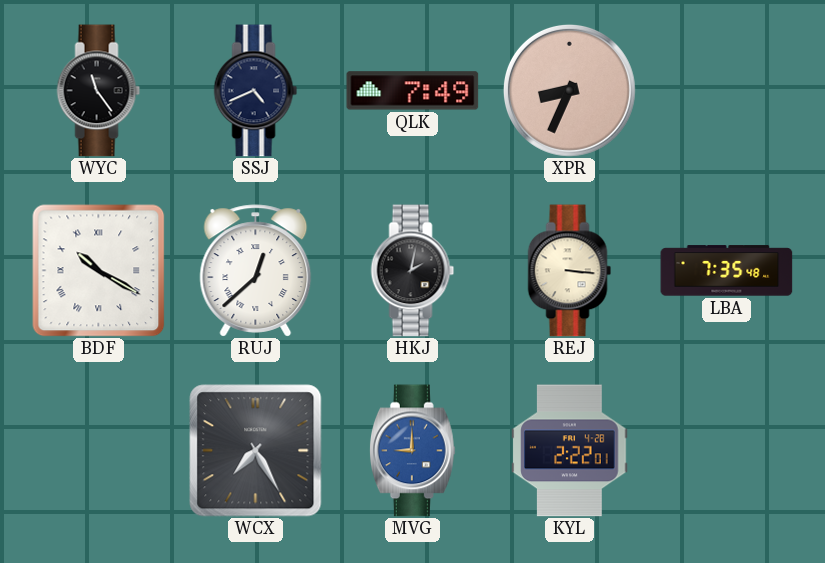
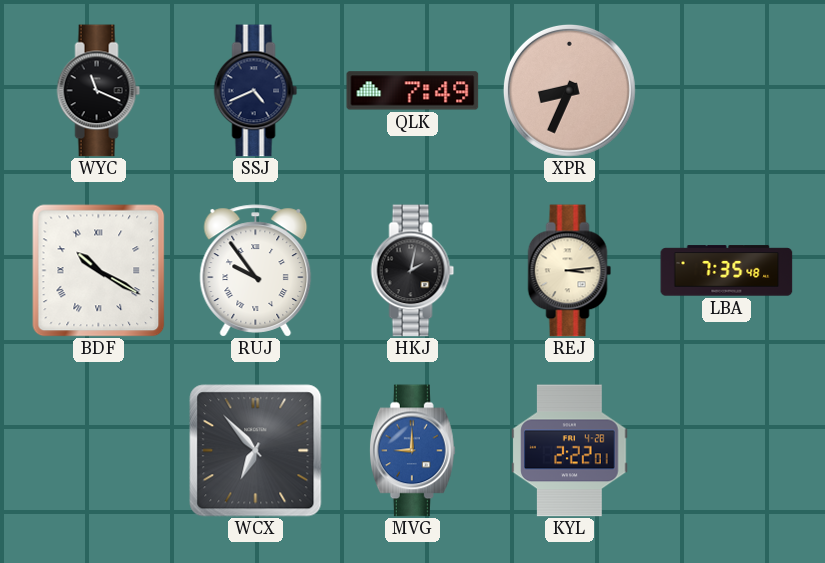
WYC: 11:24 -> 11:19 (99, 91)
RUJ: 12:38 -> 9:54 (256, 271)
REJ: 3:16 -> 3:14 (570, 271)
WCX: 7:25 -> 6:53 (256, 451)
